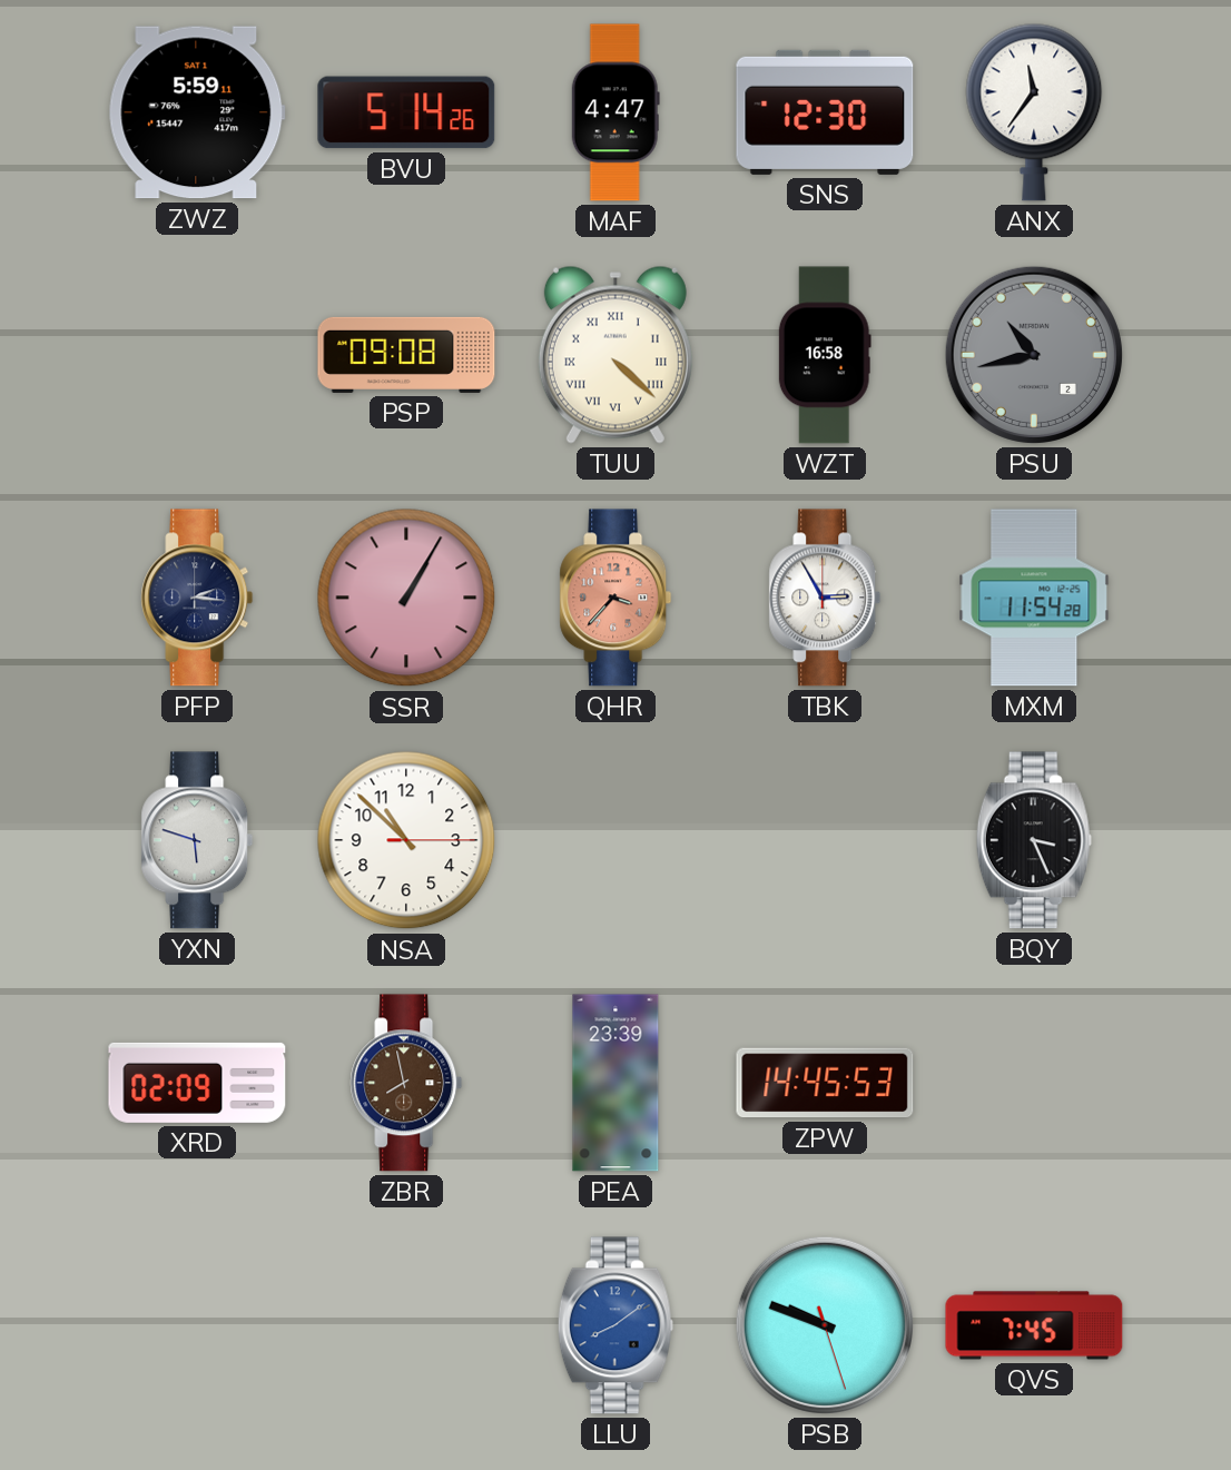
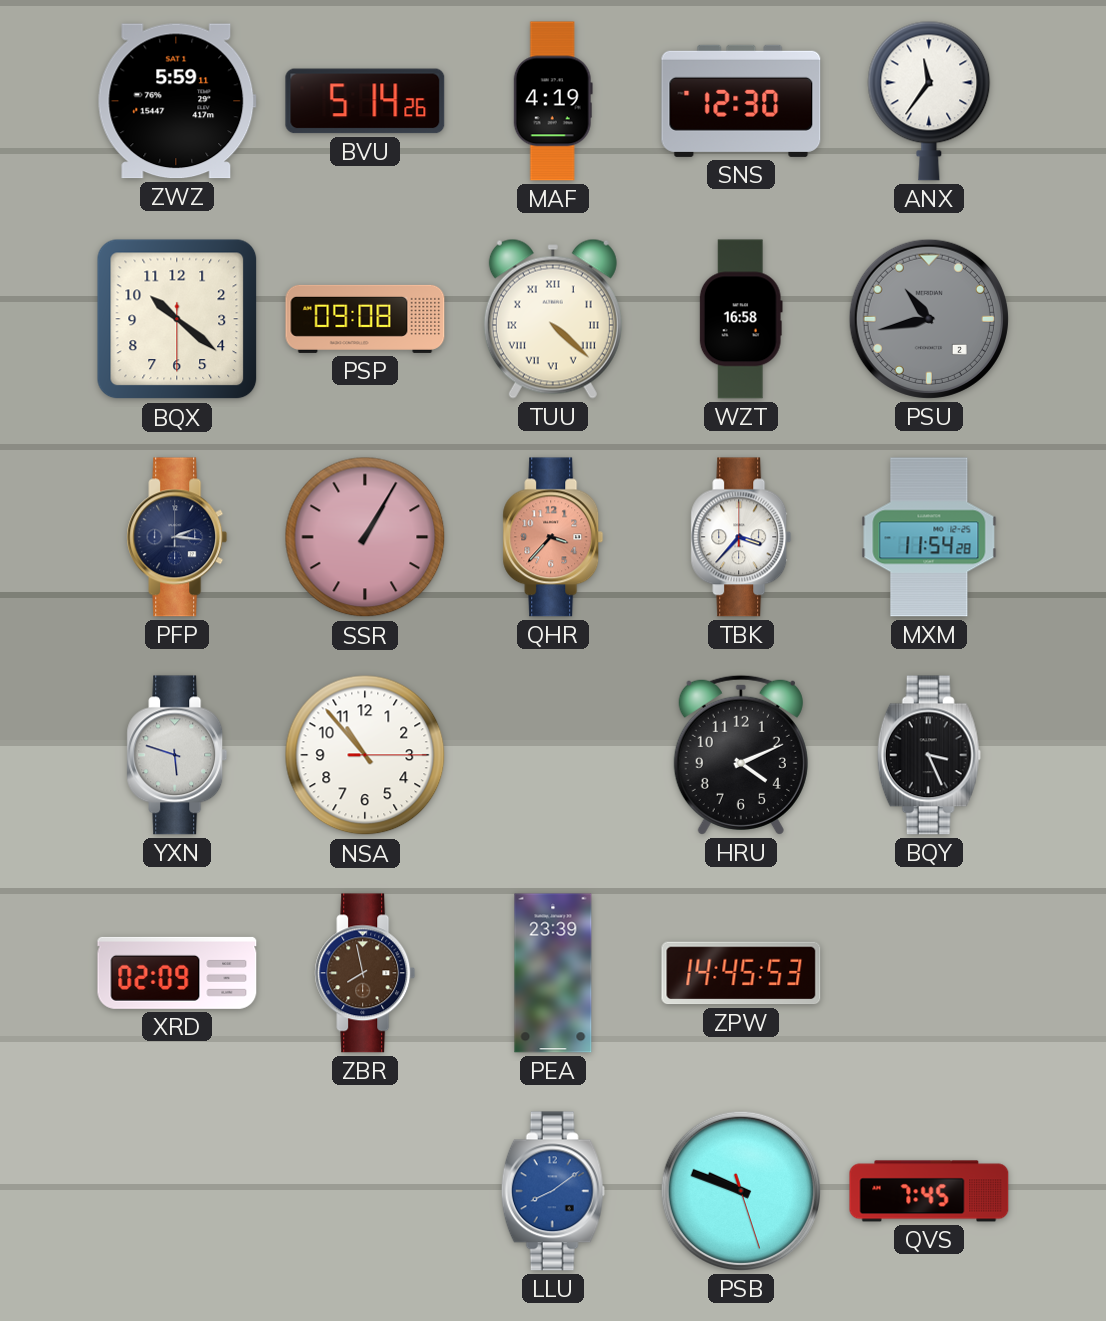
MAF: 4:47 -> 4:19 (553, 101)
BQX: none -> 10:21 (177, 319)
TBK: 2:55 -> 3:37 (741, 537)
NSA: 10:52 -> 10:53 (365, 755)
HRU: none -> 4:11 (741, 755)
